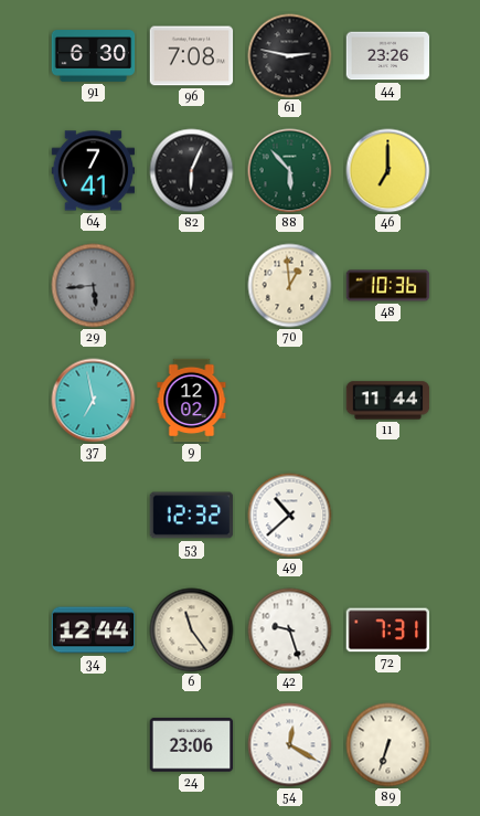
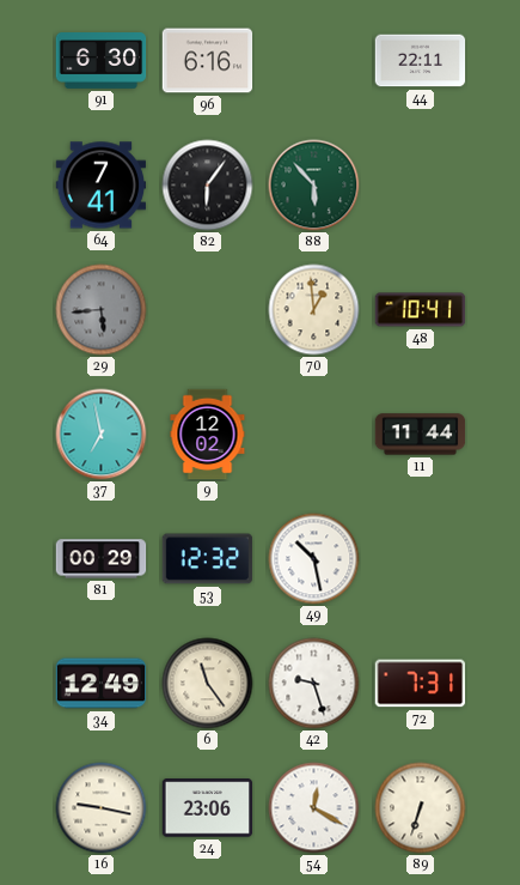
96: 7:08 -> 6:16 (208, 61)
61: 2:47 -> none (290, 56)
44: 23:26 -> 22:11 (421, 61)
82: 6:04 -> 6:06 (208, 186)
46: 7:00 -> none (388, 171)
48: 10:36 -> 10:41 (421, 310)
81: none -> 00:29 (102, 559)
49: 10:38 -> 10:28 (314, 559)
34: 12:44 -> 12:49 (102, 684)
16: none -> 9:17 (102, 808)
